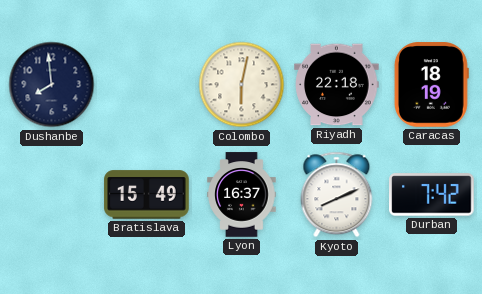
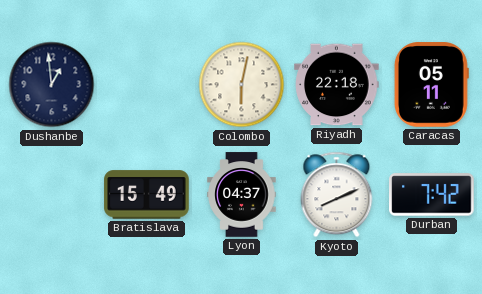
Dushanbe: 7:59 -> 12:59 (52, 85)
Caracas: 18:19 -> 05:11 (431, 85)
Lyon: 16:37 -> 04:37 (242, 195)
